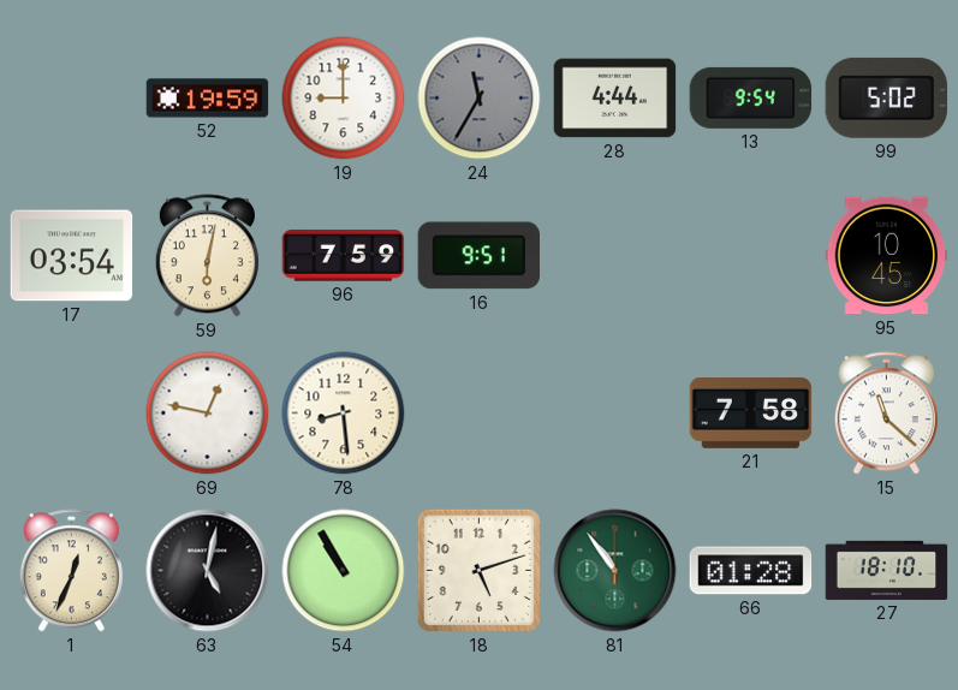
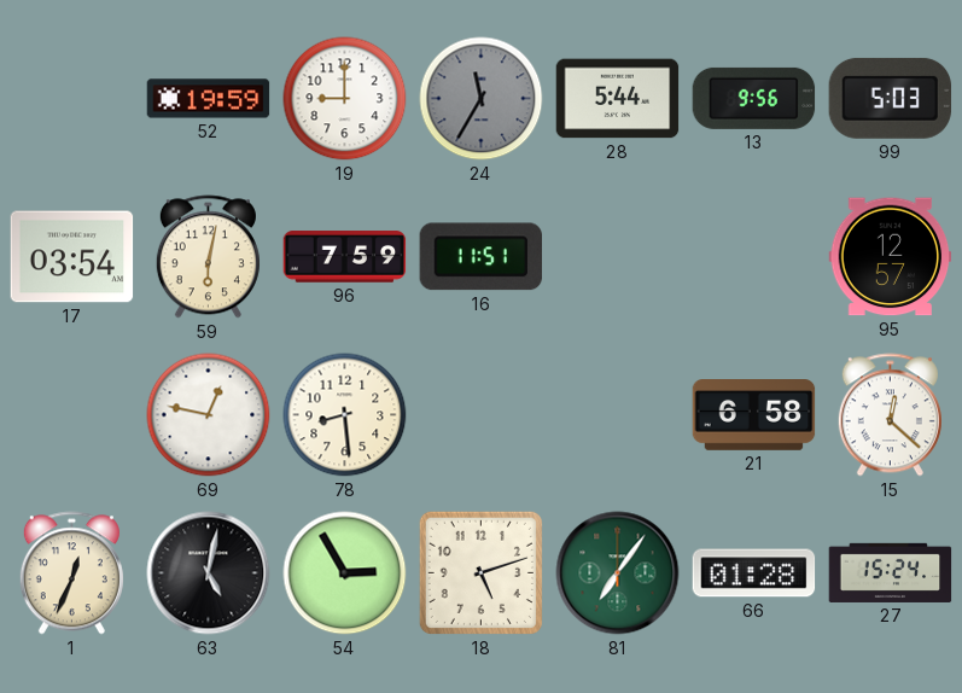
28: 4:44 -> 5:44 (618, 99)
13: 9:54 -> 9:56 (754, 98)
99: 5:02 -> 5:03 (891, 98)
16: 9:51 -> 11:51 (480, 257)
95: 10:45 -> 12:57 (891, 257)
21: 7:58 -> 6:58 (754, 415)
15: 11:22 -> 12:22 (890, 415)
54: 10:55 -> 2:55 (345, 573)
81: 10:54 -> 7:06 (618, 573)
27: 18:10 -> 15:24 (891, 572)
